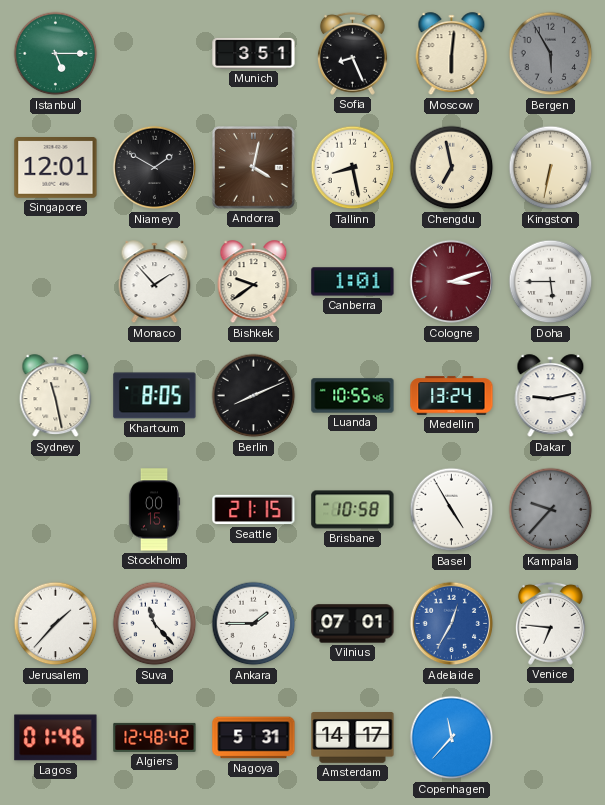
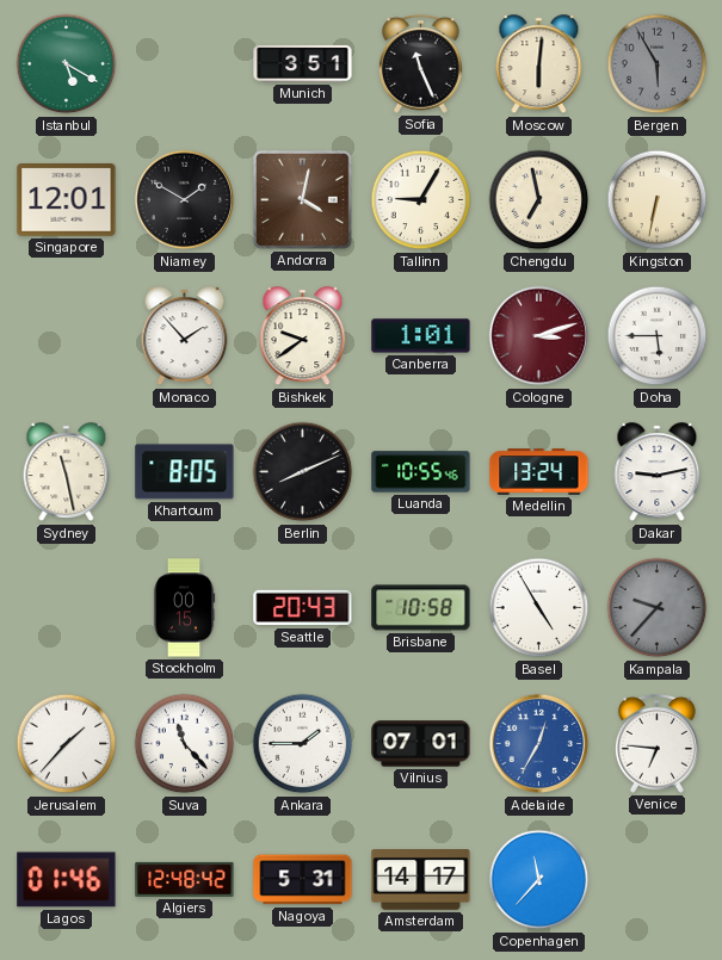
Istanbul: 5:15 -> 5:20 (67, 64)
Sofia: 8:26 -> 11:26 (420, 63)
Tallinn: 8:28 -> 9:05 (421, 200)
Seattle: 21:15 -> 20:43 (303, 608)
